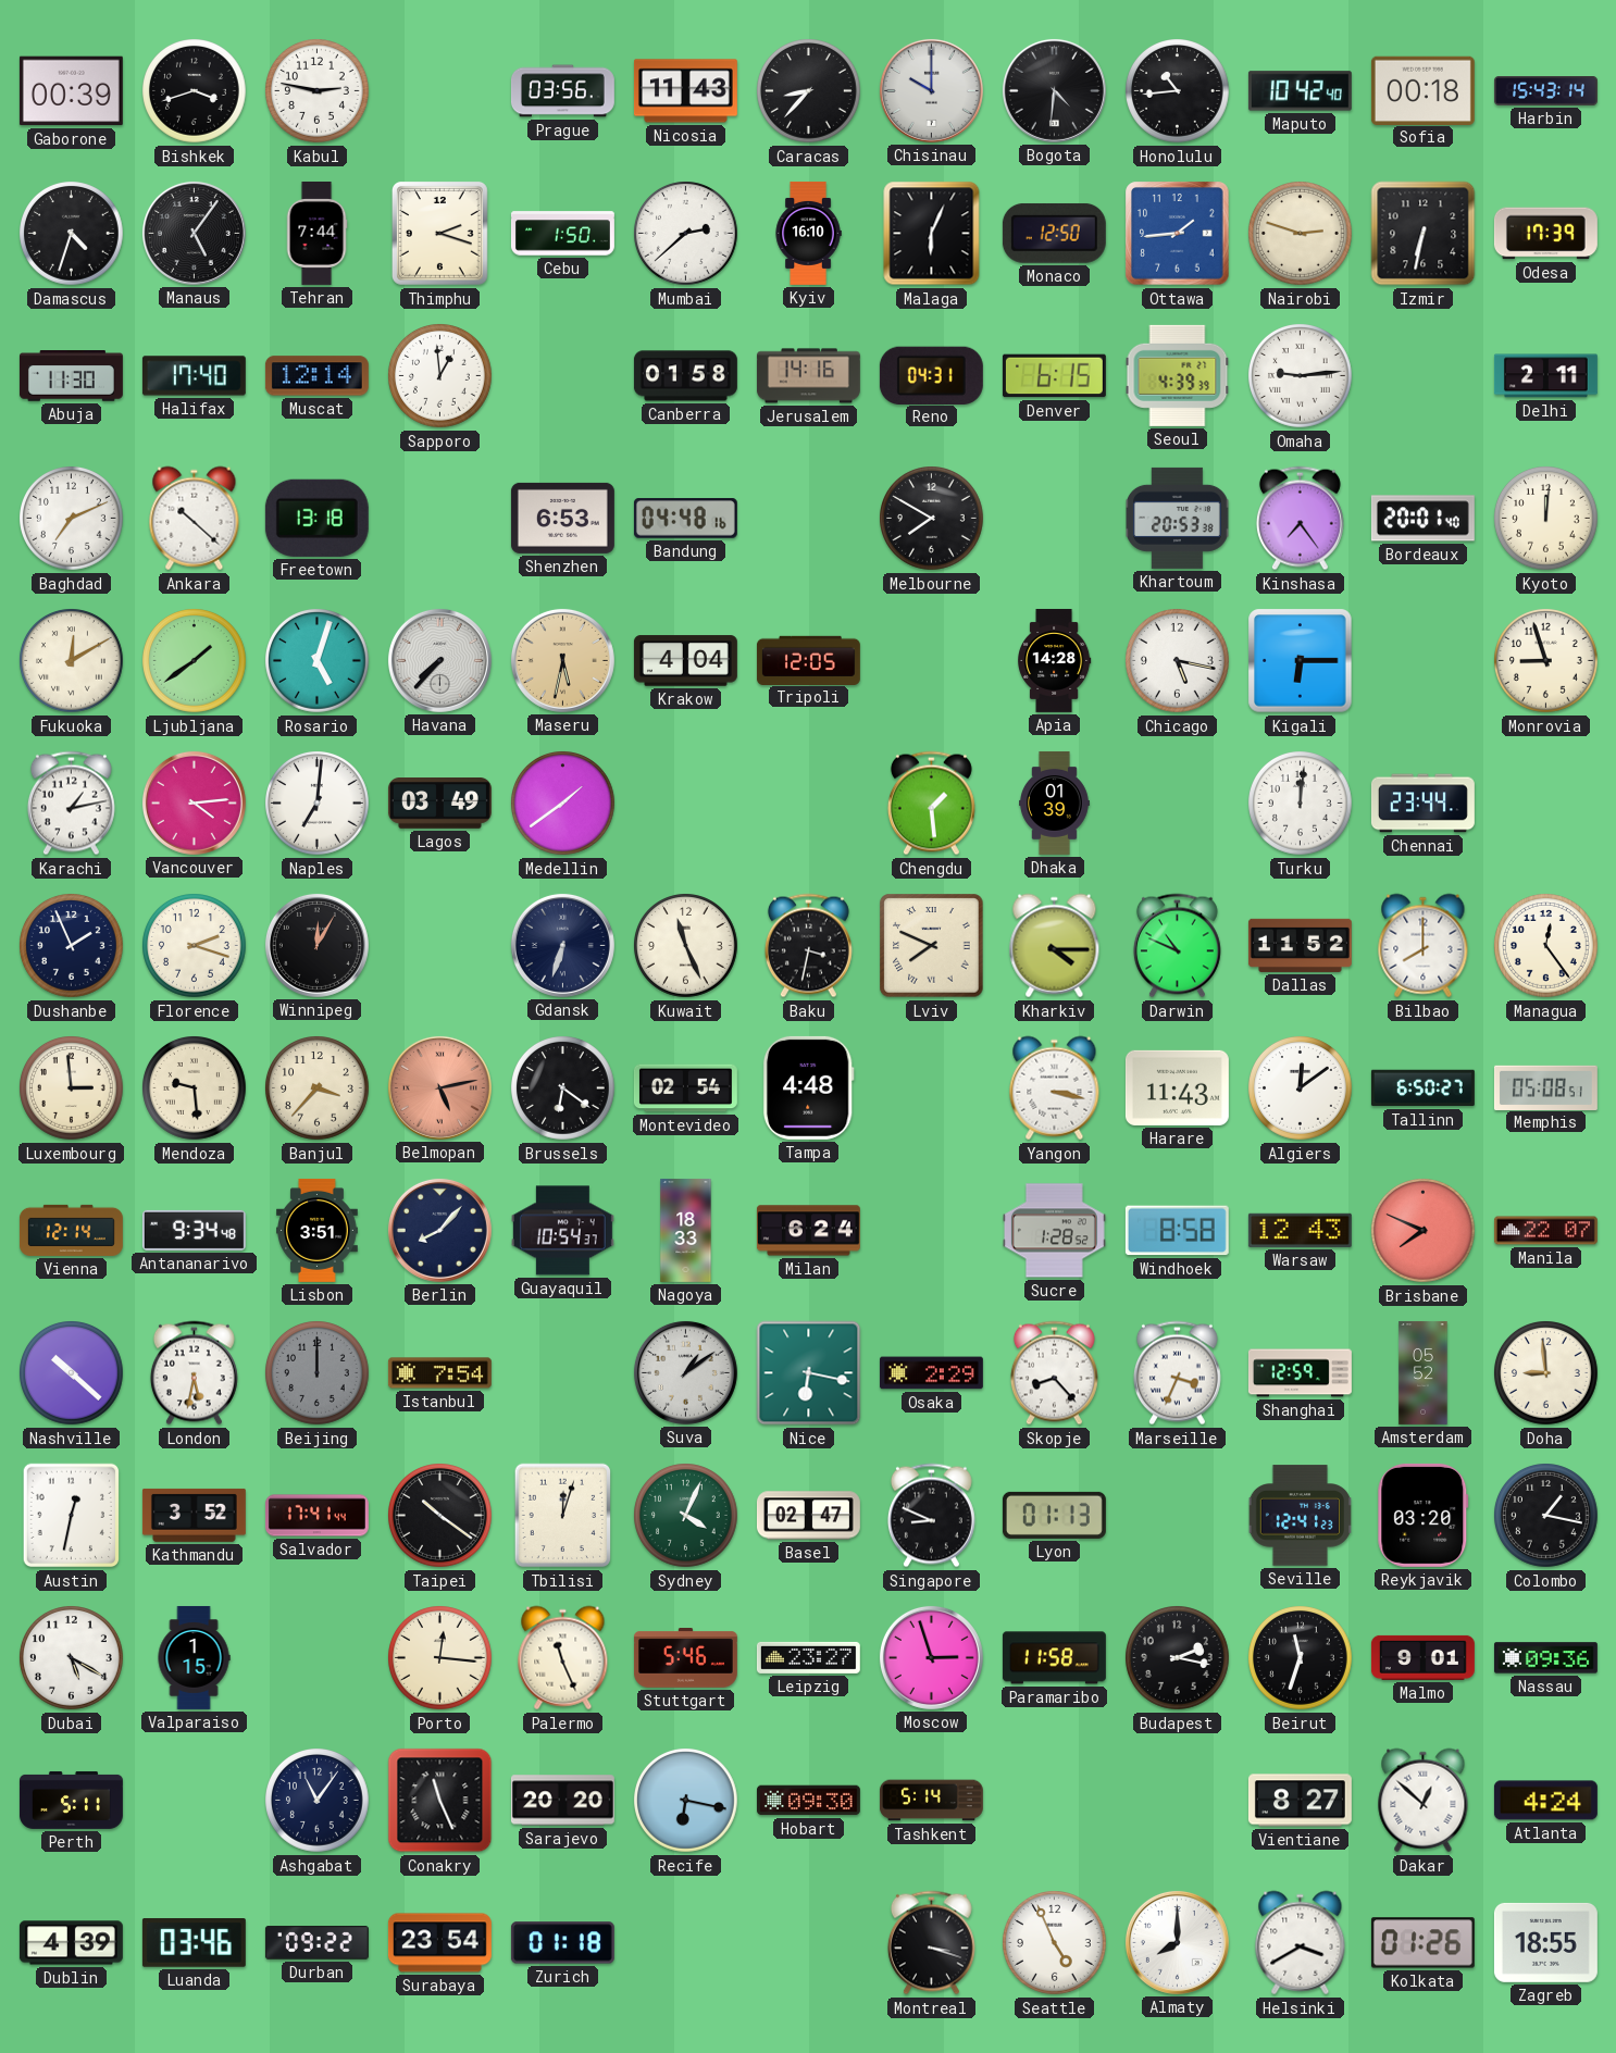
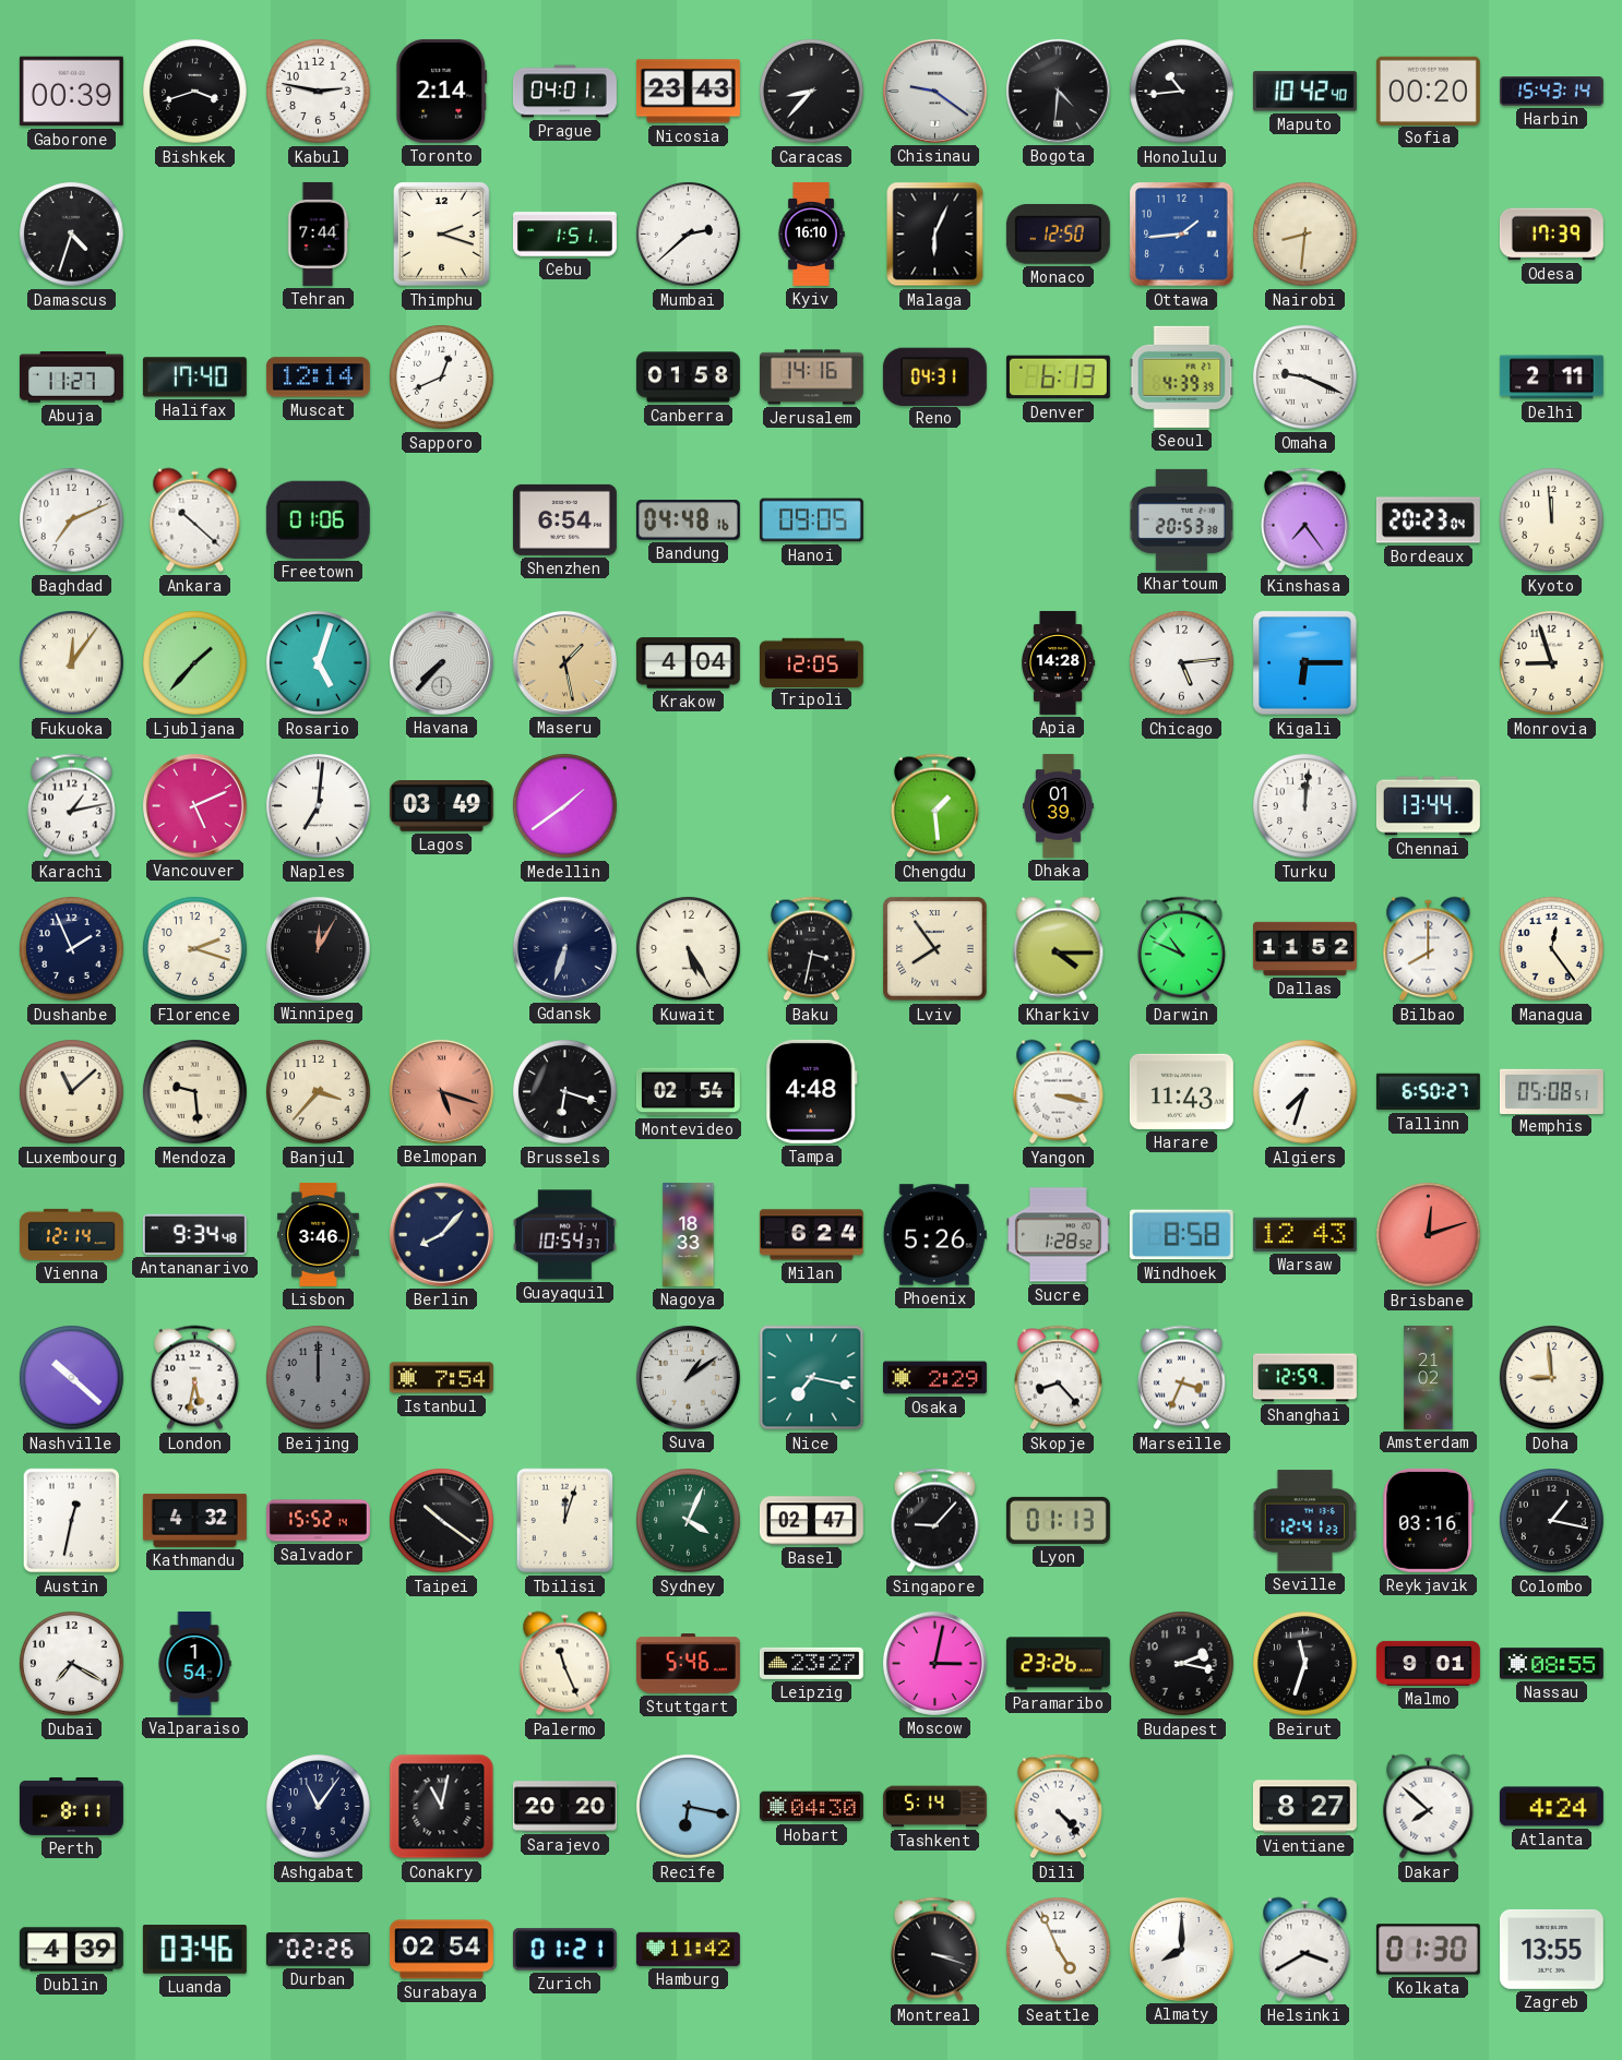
Toronto: none -> 2:14 (442, 91)
Prague: 03:56 -> 04:01 (564, 92)
Nicosia: 11:43 -> 23:43 (688, 92)
Chisinau: 10:00 -> 9:21 (934, 91)
Sofia: 00:18 -> 00:20 (1428, 91)
Manaus: 5:06 -> none (194, 233)
Cebu: 1:50 -> 1:51 (564, 235)
Nairobi: 2:48 -> 8:31 (1305, 235)
Izmir: 6:32 -> none (1424, 234)
Abuja: 11:30 -> 11:27 (71, 378)
Sapporo: 12:59 -> 12:41 (442, 378)
Denver: 6:15 -> 6:13 (1058, 378)
Omaha: 9:14 -> 9:19 (1305, 378)
Freetown: 13:18 -> 01:06 (318, 519)
Shenzhen: 6:53 -> 6:54 (564, 519)
Hanoi: none -> 09:05 (811, 520)
Melbourne: 7:50 -> none (932, 519)
Bordeaux: 20:01 -> 20:23 (1428, 520)
Kyoto: 12:01 -> 11:59 (1552, 520)
Fukuoka: 12:10 -> 12:06 (72, 663)
Ljubljana: 1:39 -> 1:37 (195, 663)
Maseru: 5:32 -> 1:28 (564, 662)
Chicago: 5:17 -> 5:14 (1182, 663)
Vancouver: 4:14 -> 5:11 (194, 805)
Chennai: 23:44 -> 13:44 (1428, 806)
Kuwait: 11:26 -> 5:25 (689, 949)
Lviv: 7:49 -> 7:54 (935, 949)
Luxembourg: 2:59 -> 11:08 (72, 1092)
Belmopan: 5:13 -> 5:18 (441, 1091)
Brussels: 6:21 -> 6:18 (565, 1092)
Algiers: 12:09 -> 7:33 (1305, 1092)
Lisbon: 3:51 -> 3:46 (319, 1234)
Phoenix: none -> 5:26 (934, 1235)
Brisbane: 7:49 -> 12:12 (1429, 1235)
Manila: 22:07 -> none (1545, 1231)
Nice: 6:17 -> 7:17 (812, 1378)
Amsterdam: 05:52 -> 21:02 (1429, 1377)
Kathmandu: 3:52 -> 4:32 (194, 1520)
Salvador: 17:41 -> 15:52 (318, 1521)
Singapore: 8:49 -> 9:07 (934, 1521)
Reykjavik: 03:20 -> 03:16 (1429, 1520)
Dubai: 5:20 -> 7:20 (72, 1664)
Valparaiso: 1:15 -> 1:54 (194, 1663)
Porto: 12:16 -> none (440, 1658)
Moscow: 2:57 -> 3:02 (934, 1663)
Paramaribo: 11:58 -> 23:26 (1058, 1664)
Nassau: 09:36 -> 08:55 (1551, 1664)
Perth: 5:11 -> 8:11 (71, 1806)
Conakry: 11:26 -> 11:02 (442, 1807)
Hobart: 09:30 -> 04:30 (811, 1807)
Dili: none -> 4:23 (1058, 1807)
Dakar: 12:52 -> 7:52 (1429, 1807)
Durban: 09:22 -> 02:26 (318, 1950)
Surabaya: 23:54 -> 02:54 (441, 1950)
Zurich: 01:18 -> 01:21 (564, 1950)
Hamburg: none -> 11:42 (688, 1949)
Kolkata: 01:26 -> 01:30 (1428, 1950)
Zagreb: 18:55 -> 13:55 (1551, 1949)
